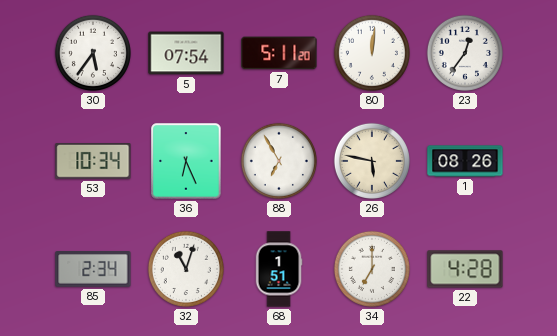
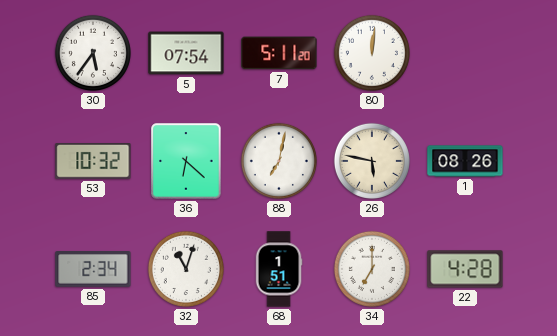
23: 12:36 -> none (465, 53)
53: 10:34 -> 10:32 (93, 162)
36: 6:26 -> 6:22 (186, 161)
88: 6:55 -> 7:02 (279, 161)
